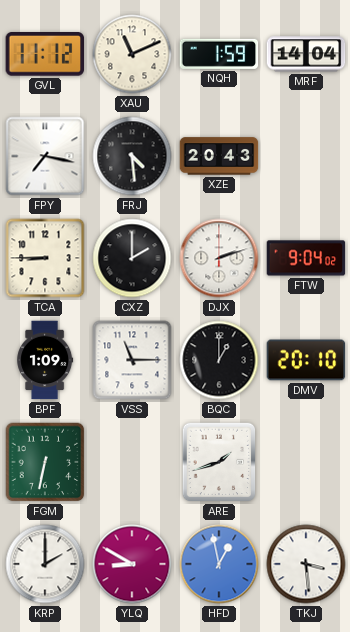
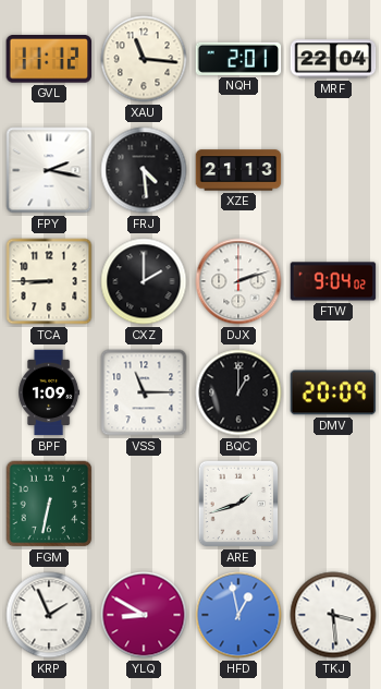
XAU: 11:11 -> 11:16 (144, 59)
NQH: 1:59 -> 2:01 (238, 59)
MRF: 14:04 -> 22:04 (333, 59)
FPY: 7:17 -> 2:17 (49, 170)
XZE: 20:43 -> 21:13 (238, 170)
DMV: 20:10 -> 20:09 (333, 392)
KRP: 2:00 -> 1:56 (49, 615)
